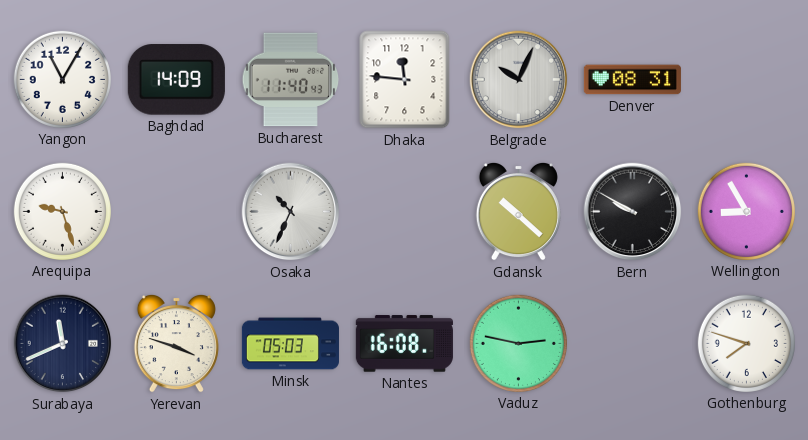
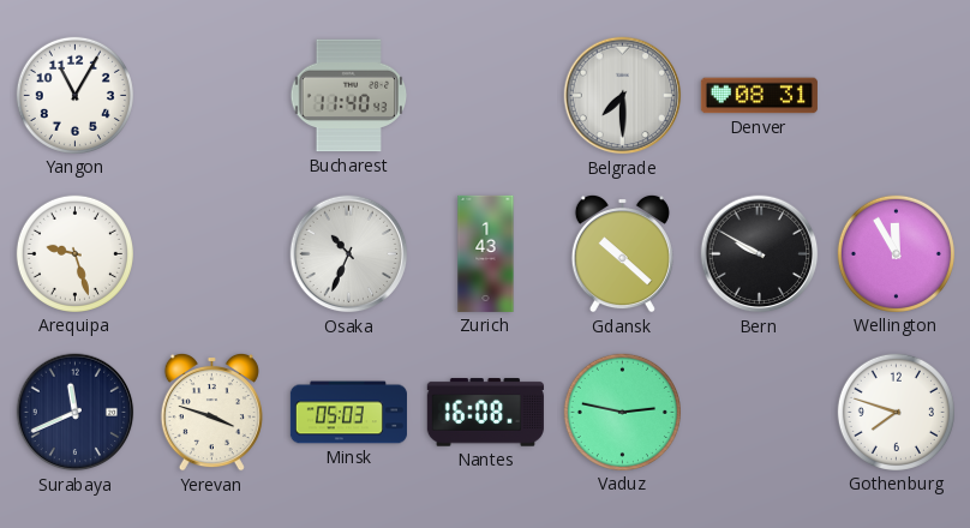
Baghdad: 14:09 -> none (176, 80)
Dhaka: 11:46 -> none (405, 80)
Belgrade: 10:04 -> 7:30 (623, 96)
Zurich: none -> 1:43 (486, 253)
Wellington: 8:55 -> 11:55 (896, 253)
